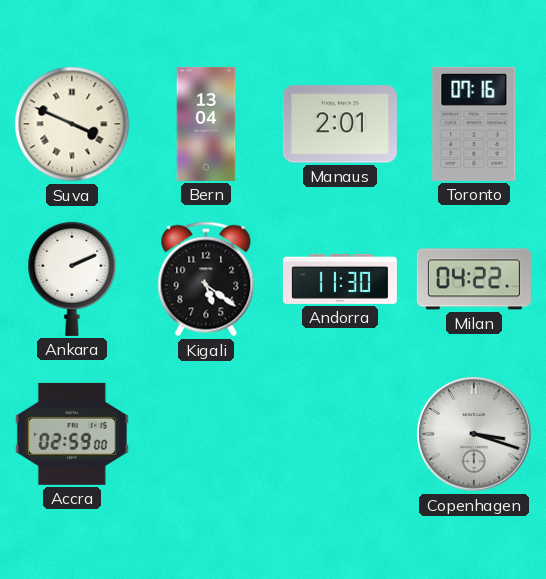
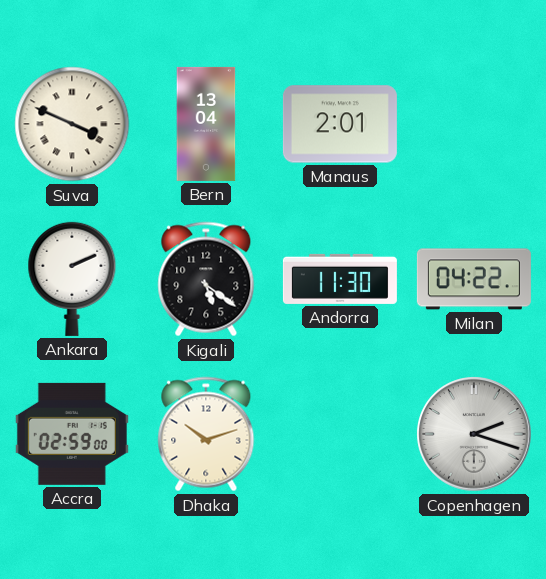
Toronto: 07:16 -> none (474, 124)
Dhaka: none -> 10:12 (206, 434)
Copenhagen: 3:18 -> 2:18 (474, 434)
